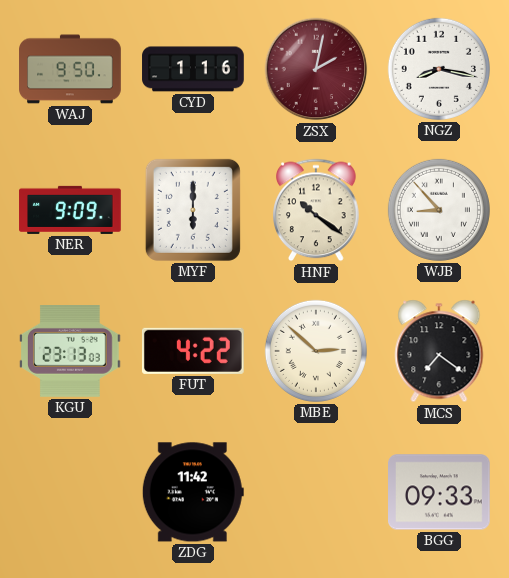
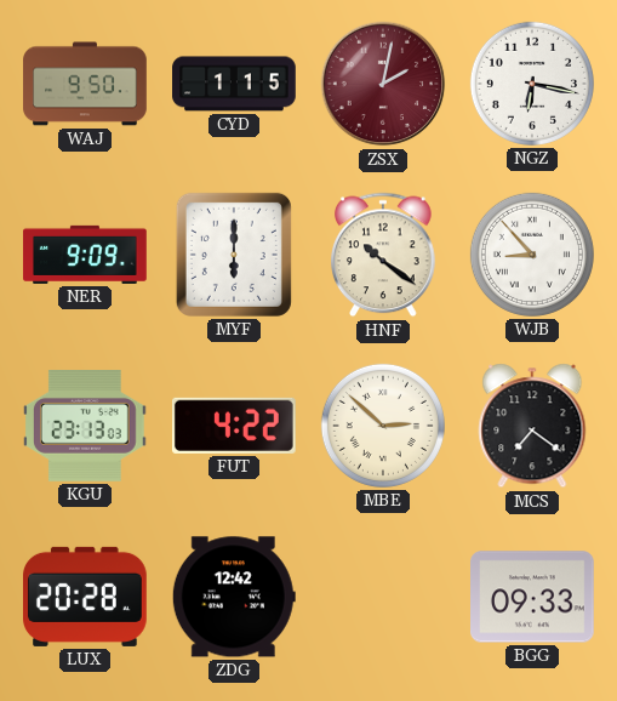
CYD: 1:16 -> 1:15 (234, 84)
NGZ: 8:17 -> 6:17 (532, 84)
LUX: none -> 20:28 (86, 597)
ZDG: 11:42 -> 12:42 (234, 597)
